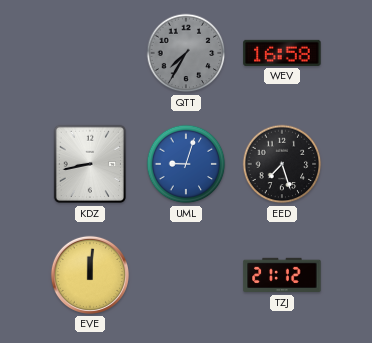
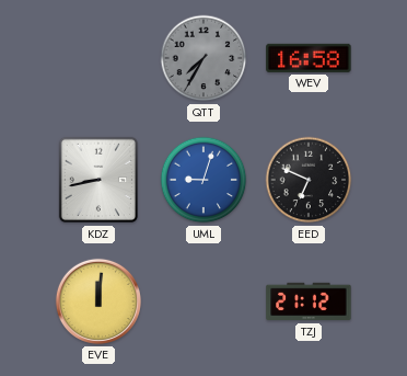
EED: 7:27 -> 6:49 (309, 180)
